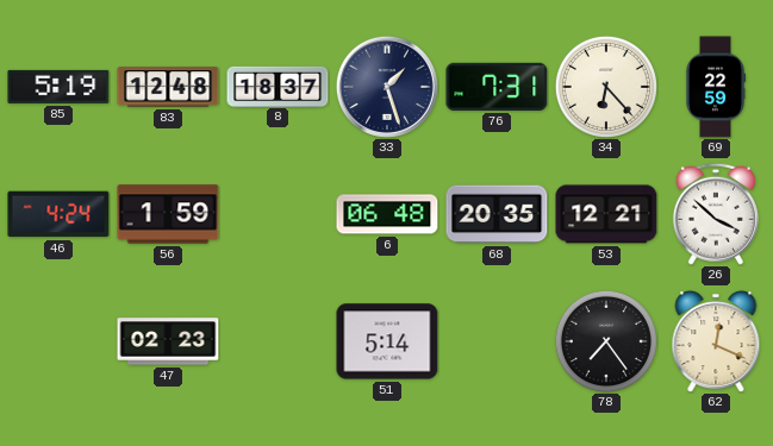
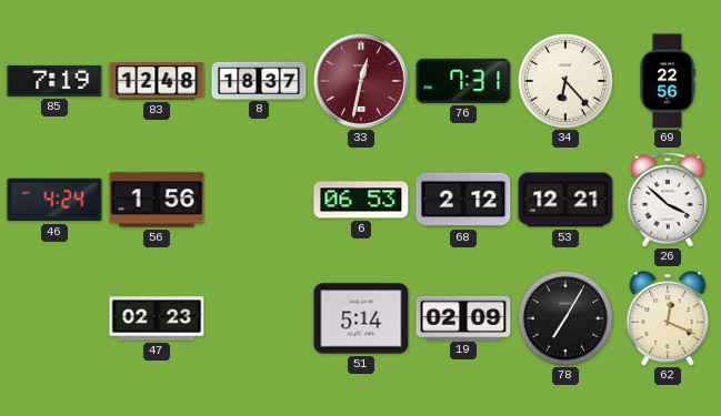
85: 5:19 -> 7:19 (54, 81)
33: 1:27 -> 12:32 (361, 81)
33 dial: navy -> burgundy (361, 81)
69: 22:59 -> 22:56 (668, 81)
56: 1:59 -> 1:56 (157, 200)
6: 06:48 -> 06:53 (361, 200)
68: 20:35 -> 2:12 (463, 200)
19: none -> 02:09 (463, 317)
78: 7:24 -> 7:05 (565, 318)
